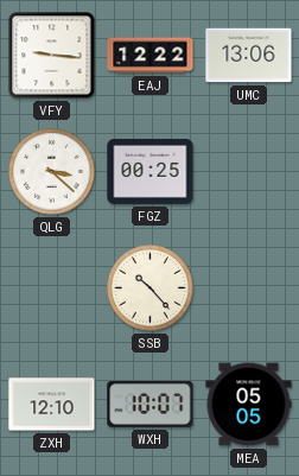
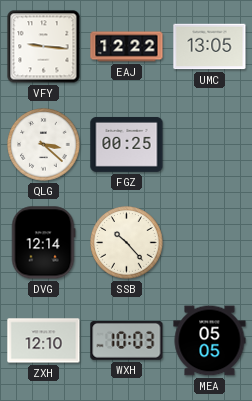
UMC: 13:06 -> 13:05 (210, 47)
DVG: none -> 12:14 (43, 243)
WXH: 10:07 -> 10:03 (127, 340)
